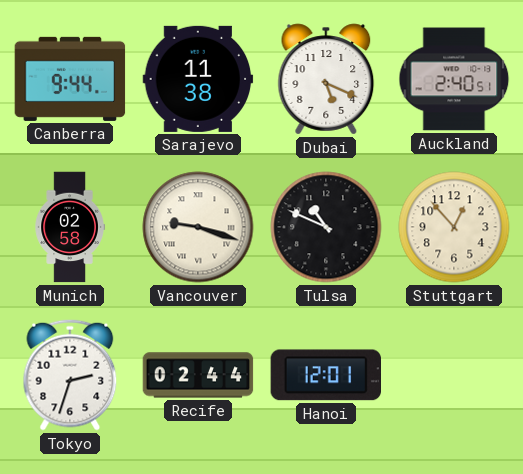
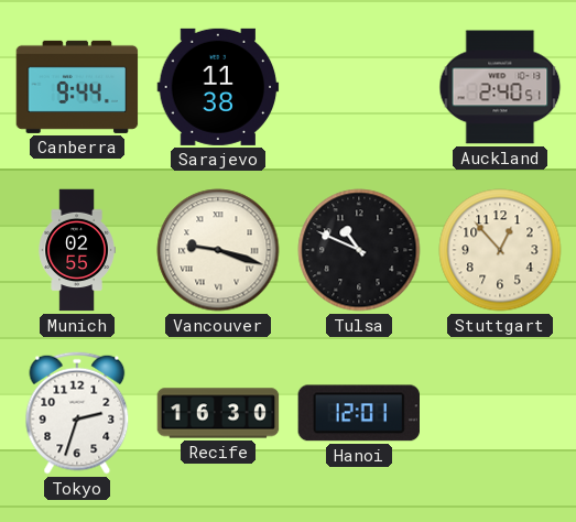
Dubai: 5:19 -> none (326, 79)
Munich: 02:58 -> 02:55 (77, 250)
Recife: 02:44 -> 16:30 (218, 413)
